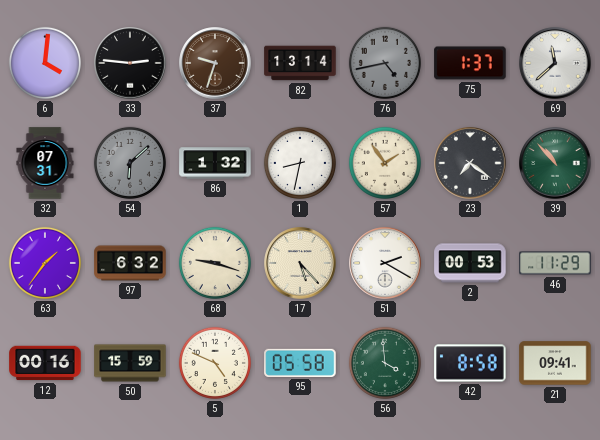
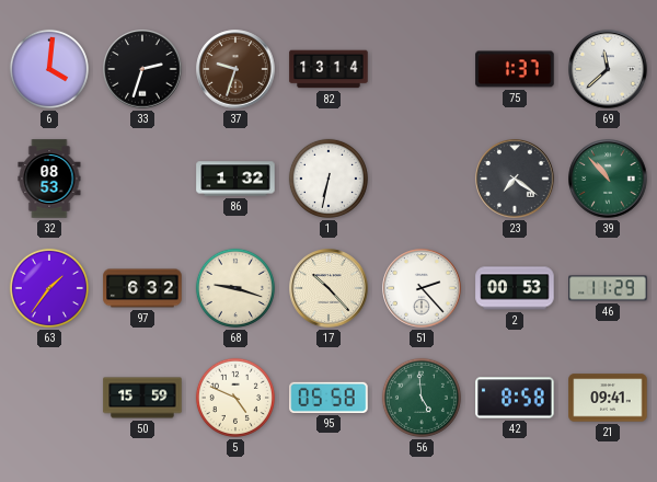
33: 2:46 -> 2:33 (142, 69)
76: 4:43 -> none (385, 63)
32: 07:31 -> 08:53 (49, 179)
54: 6:08 -> none (130, 163)
1: 8:32 -> 6:32 (328, 179)
57: 1:54 -> none (385, 163)
17: 5:23 -> 10:23 (328, 288)
51: 2:20 -> 2:23 (422, 288)
12: 00:16 -> none (45, 363)
56: 3:59 -> 4:59 (422, 398)
